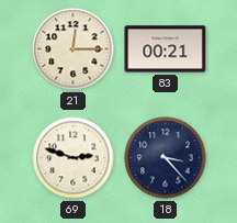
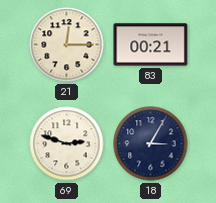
18: 3:23 -> 3:05 (151, 144)
